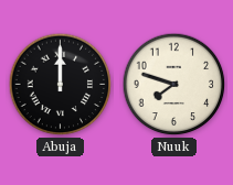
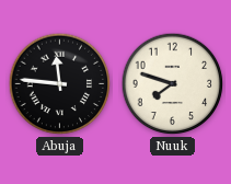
Abuja: 12:00 -> 11:46 (60, 84)
